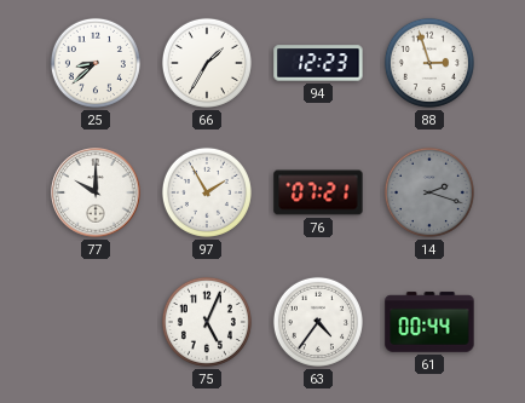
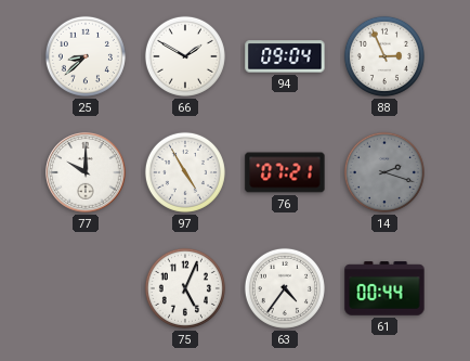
66: 1:35 -> 1:50 (185, 56)
94: 12:23 -> 09:04 (285, 56)
88: 2:57 -> 2:56 (384, 56)
97: 1:55 -> 4:55 (185, 172)
